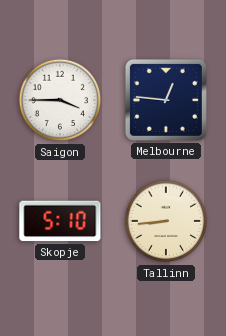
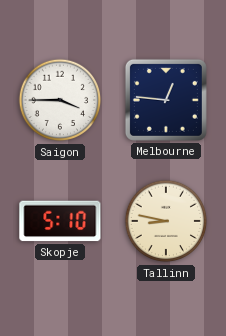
Tallinn: 8:44 -> 8:47 (166, 221)
